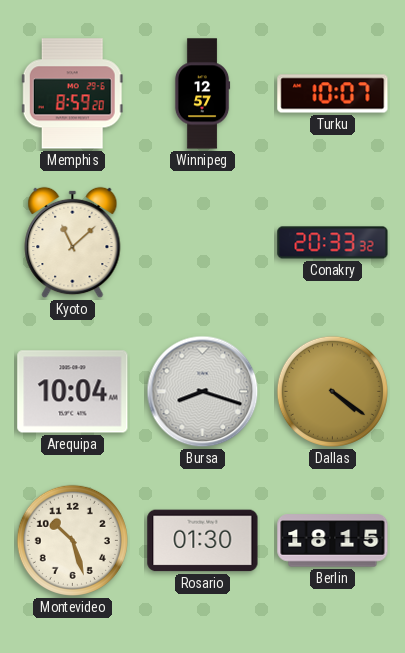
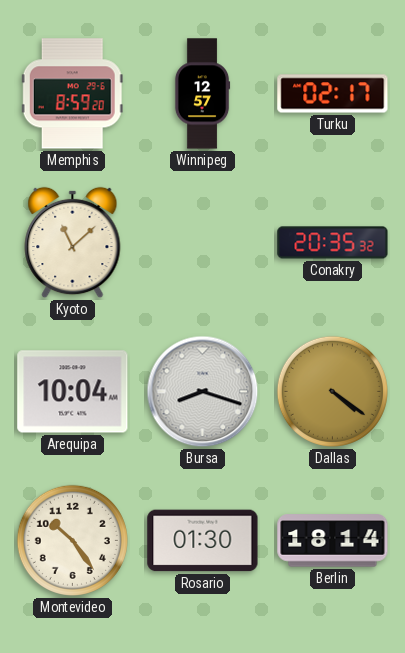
Turku: 10:07 -> 02:17 (333, 94)
Conakry: 20:33 -> 20:35 (333, 243)
Montevideo: 10:27 -> 10:24 (72, 540)
Berlin: 18:15 -> 18:14 (333, 541)
